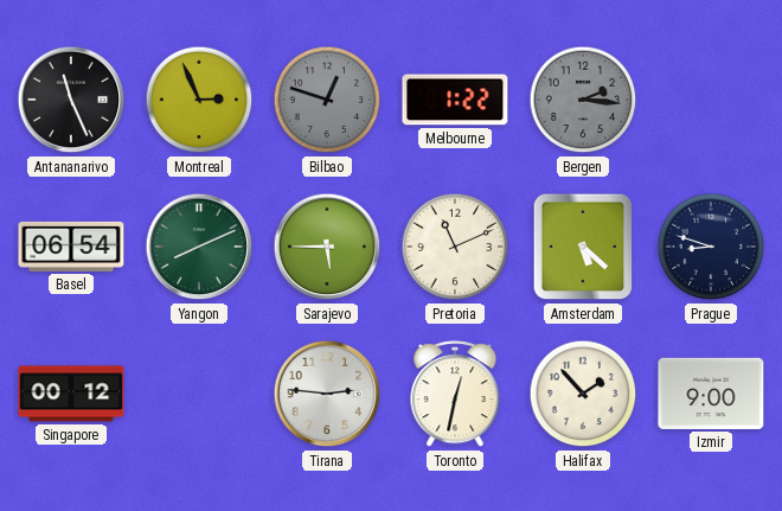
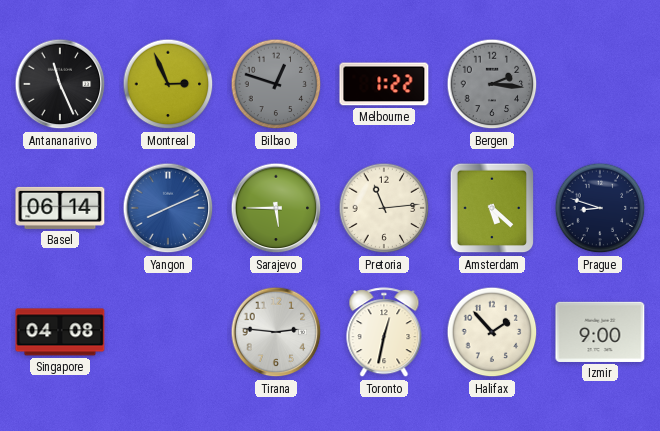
Basel: 06:54 -> 06:14 (60, 208)
Yangon dial: green -> blue (168, 208)
Pretoria: 11:11 -> 11:14 (384, 208)
Singapore: 00:12 -> 04:08 (60, 332)
